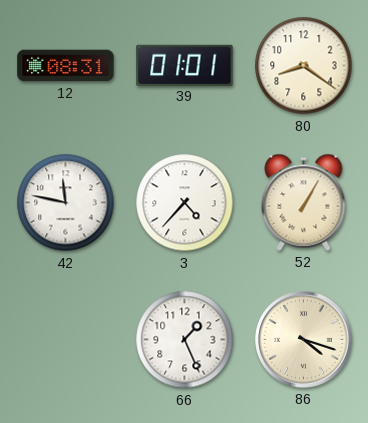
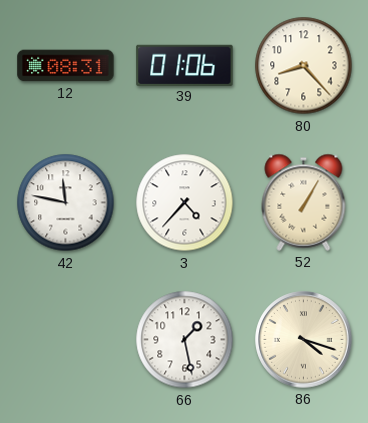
39: 01:01 -> 01:06 (185, 65)
80: 8:21 -> 8:23 (304, 66)
66: 1:26 -> 1:28 (185, 340)
